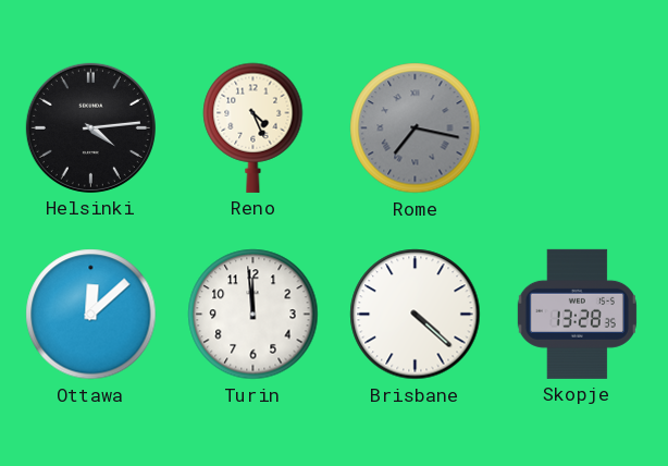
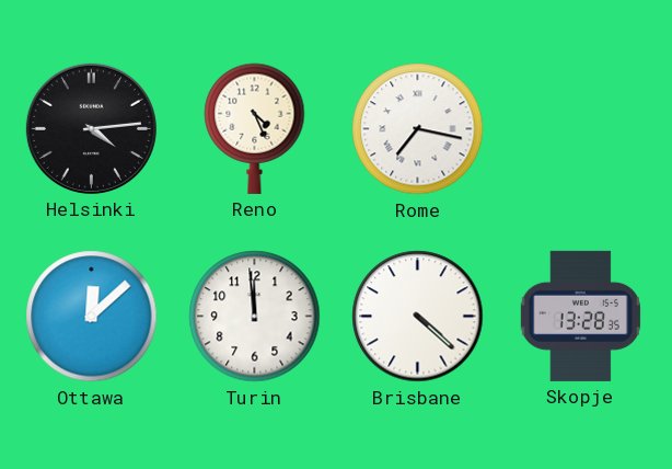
Rome dial: grey -> white (418, 129)
